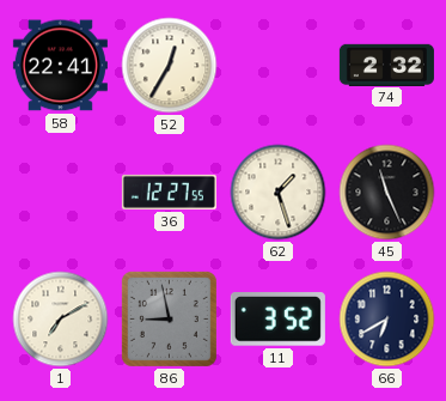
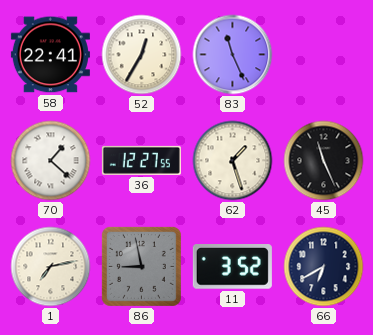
83: none -> 11:26 (233, 55)
74: 2:32 -> none (386, 65)
70: none -> 1:22 (51, 161)
1: 7:10 -> 7:13 (51, 267)
